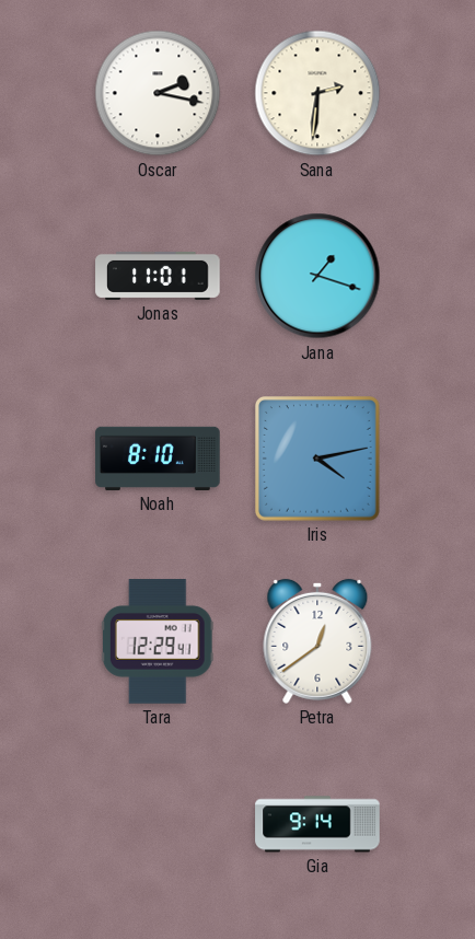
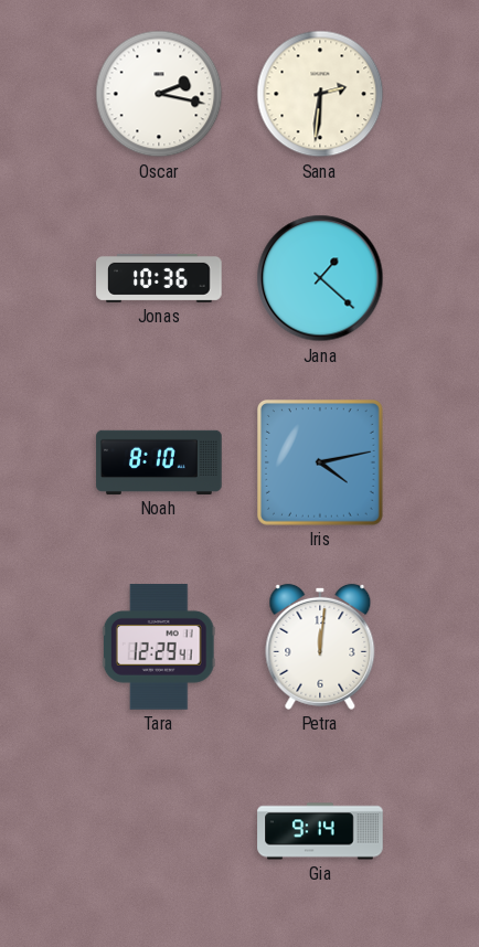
Jonas: 11:01 -> 10:36 (159, 278)
Jana: 1:18 -> 1:22 (320, 278)
Petra: 12:39 -> 12:01 (320, 647)
